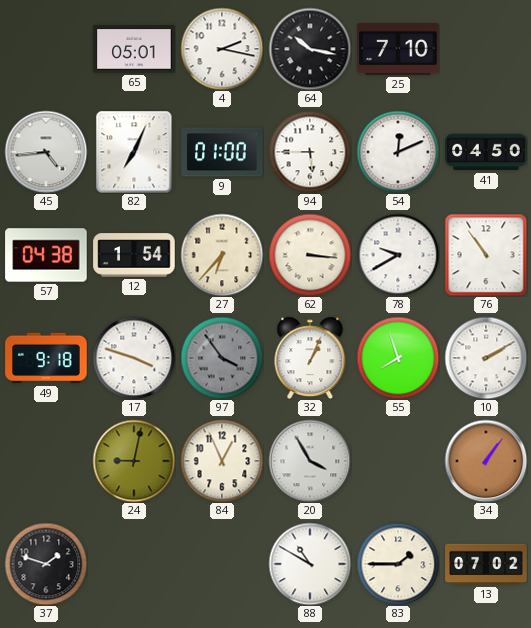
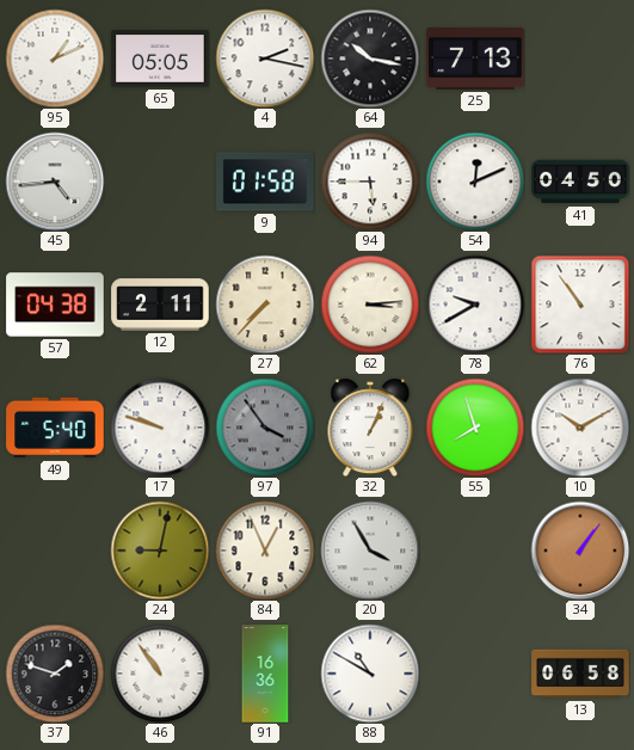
95: none -> 1:11 (55, 59)
65: 05:01 -> 05:05 (160, 59)
25: 7:10 -> 7:13 (475, 60)
82: 7:04 -> none (134, 152)
9: 01:00 -> 01:58 (265, 182)
12: 1:54 -> 2:11 (160, 305)
27: 6:37 -> 7:37 (265, 305)
62: 3:16 -> 3:14 (370, 305)
49: 9:18 -> 5:40 (55, 428)
17: 3:48 -> 9:48 (160, 428)
10: 2:10 -> 10:10 (580, 428)
46: none -> 10:54 (160, 674)
91: none -> 16:36 (265, 674)
83: 1:45 -> none (398, 564)
13: 07:02 -> 06:58 (580, 674)
